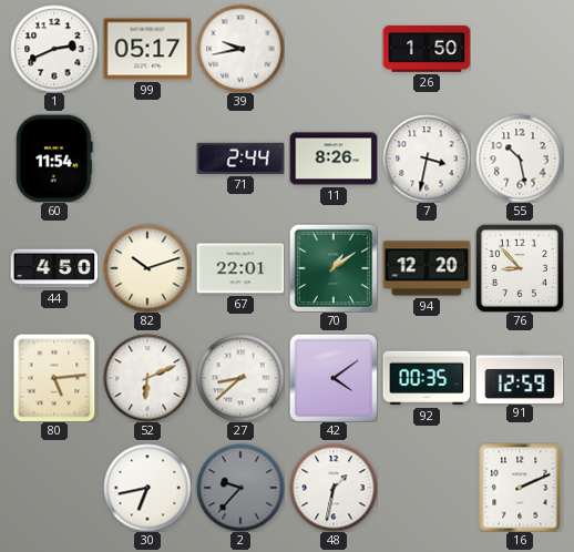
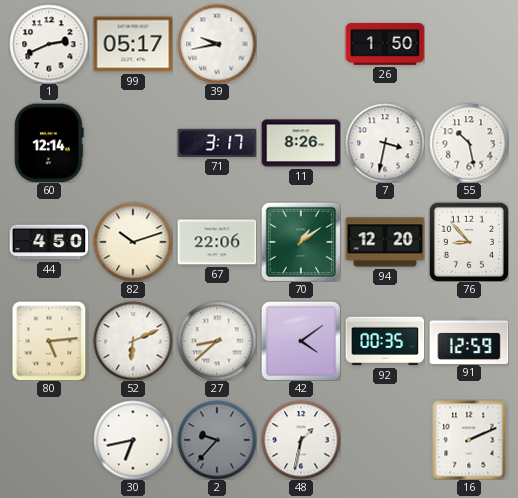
60: 11:54 -> 12:14 (49, 143)
71: 2:44 -> 3:17 (217, 143)
67: 22:01 -> 22:06 (217, 242)
